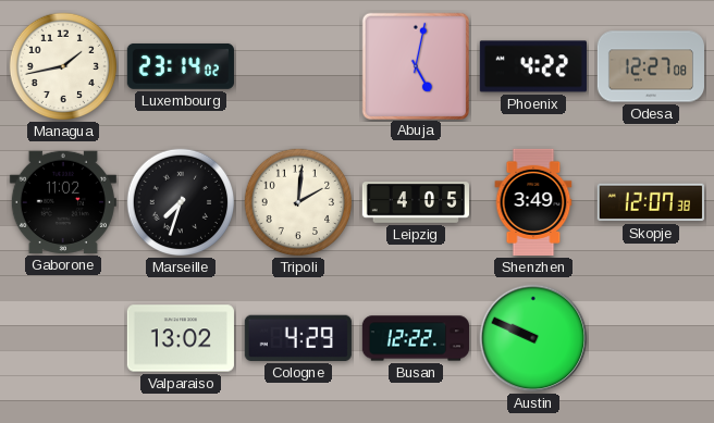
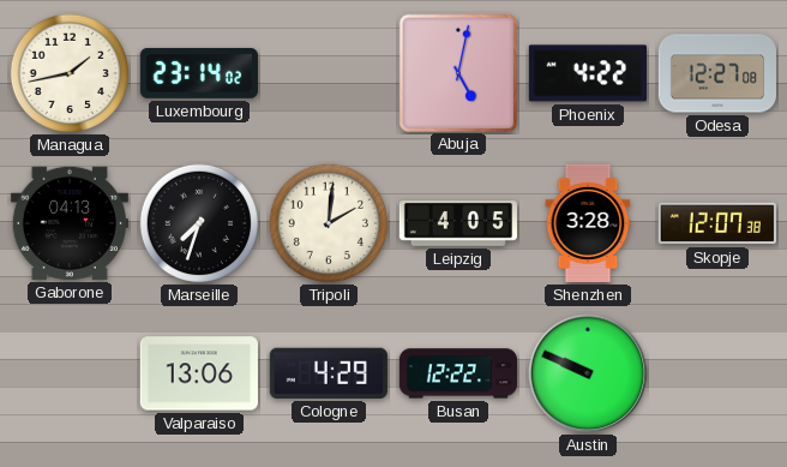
Gaborone: 11:02 -> 04:13 (70, 223)
Shenzhen: 3:49 -> 3:28 (588, 223)
Valparaiso: 13:02 -> 13:06 (199, 373)
